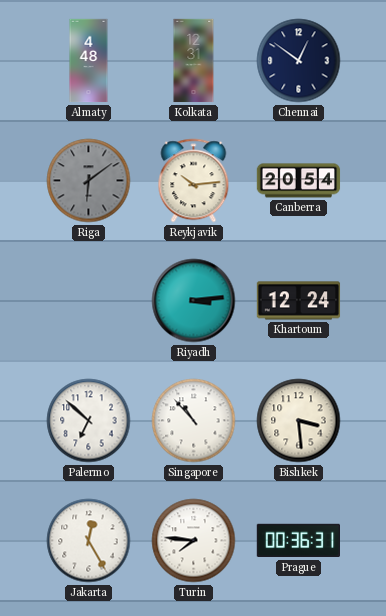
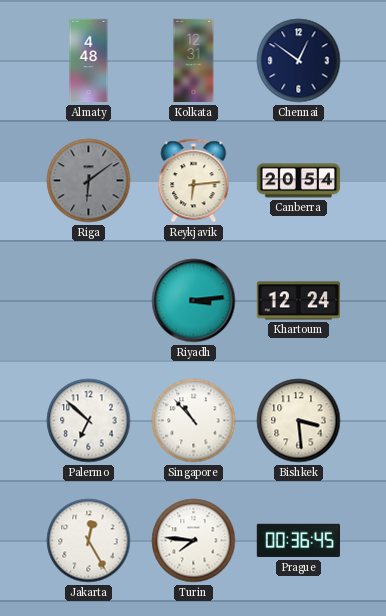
Reykjavik: 10:14 -> 6:14 (194, 181)
Prague: 00:36:31 -> 00:36:45 (298, 541)
